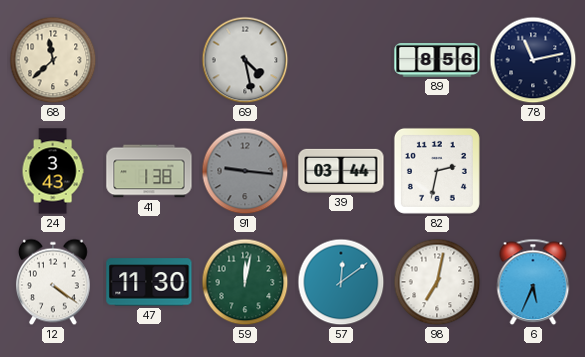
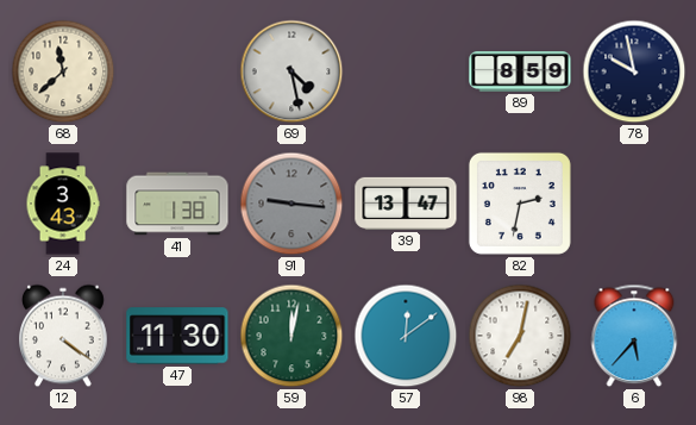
89: 8:56 -> 8:59 (520, 71)
78: 11:13 -> 9:58 (634, 71)
39: 03:44 -> 13:47 (406, 204)
6: 5:34 -> 5:37 (634, 336)
